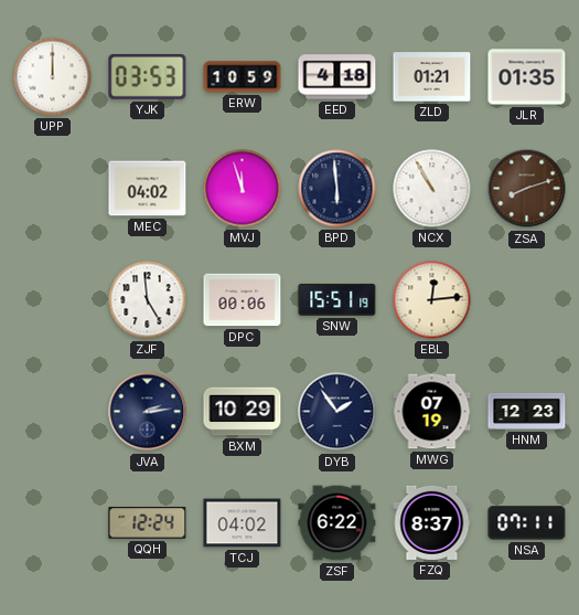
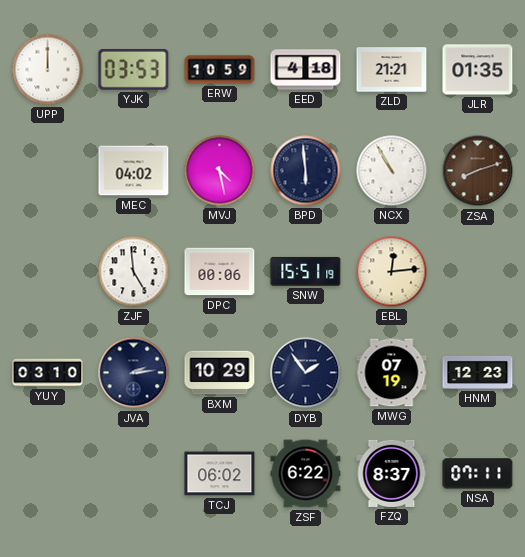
ZLD: 01:21 -> 21:21 (392, 70)
MVJ: 11:57 -> 4:28 (220, 171)
YUY: none -> 03:10 (48, 373)
QQH: 12:24 -> none (148, 523)
TCJ: 04:02 -> 06:02 (220, 474)
